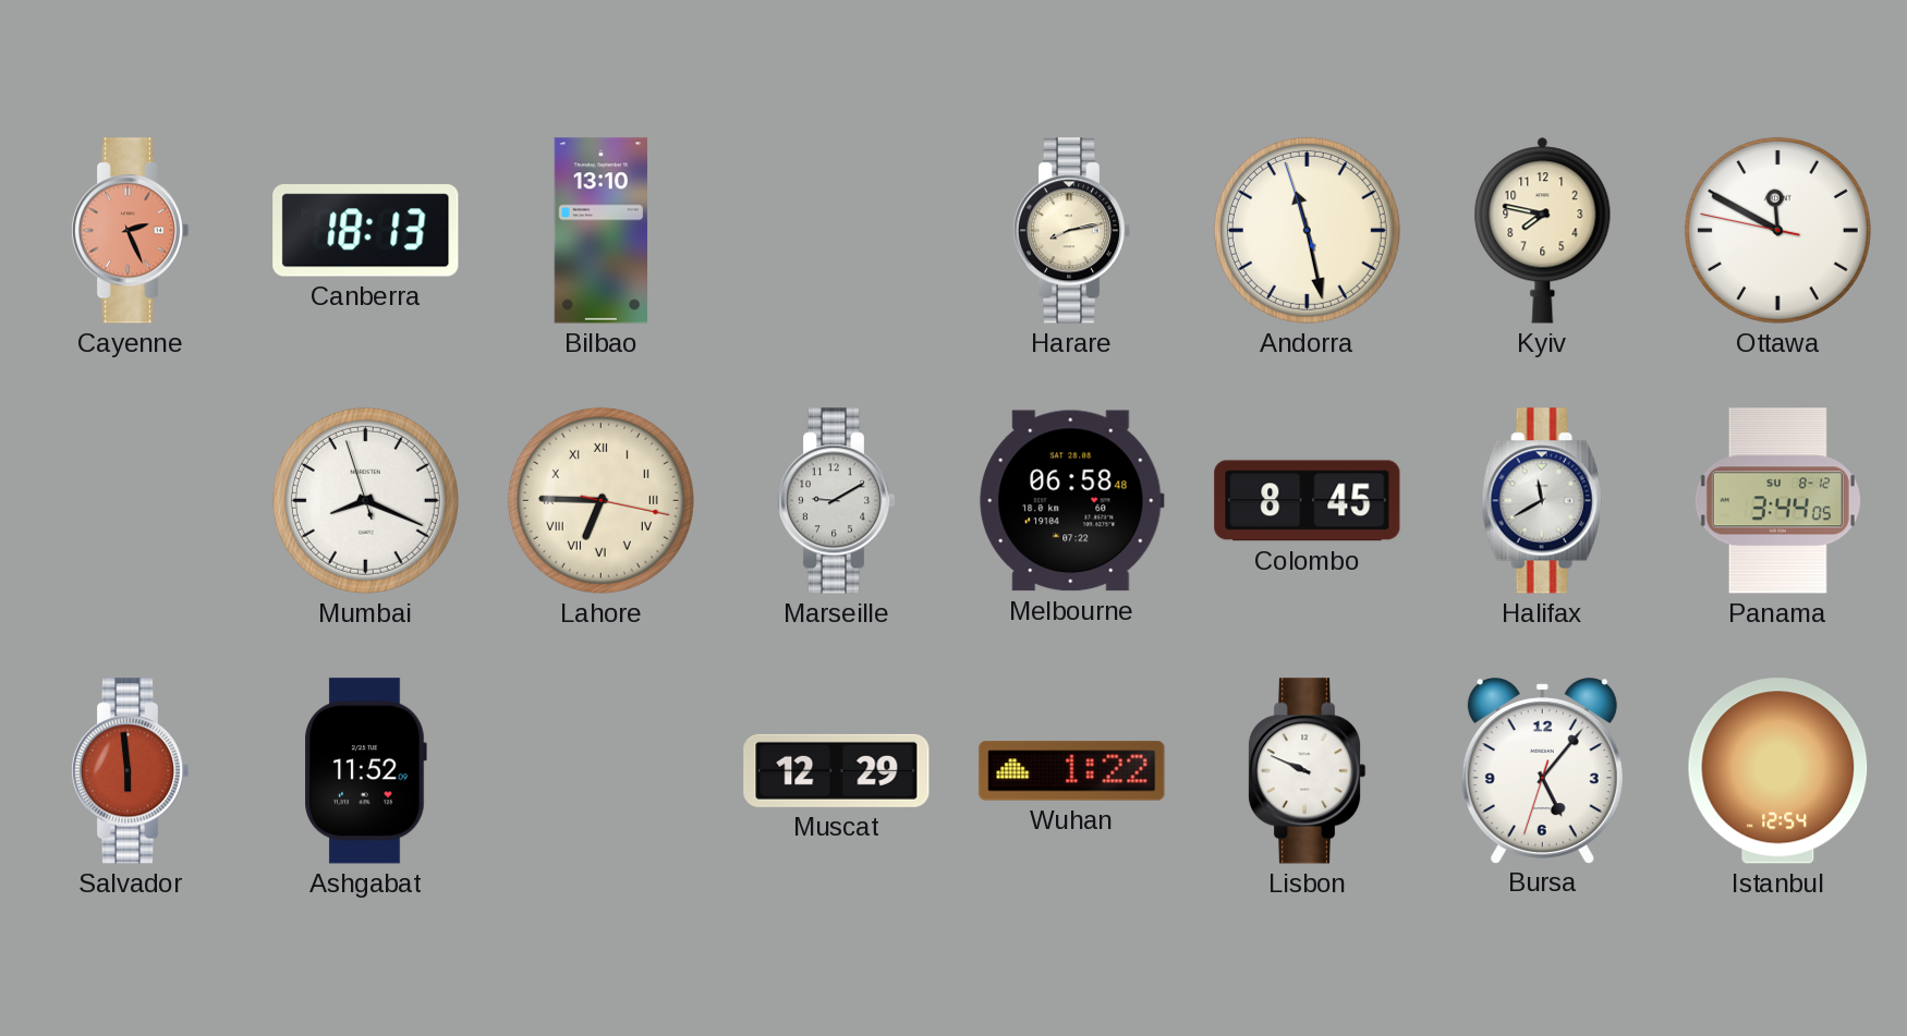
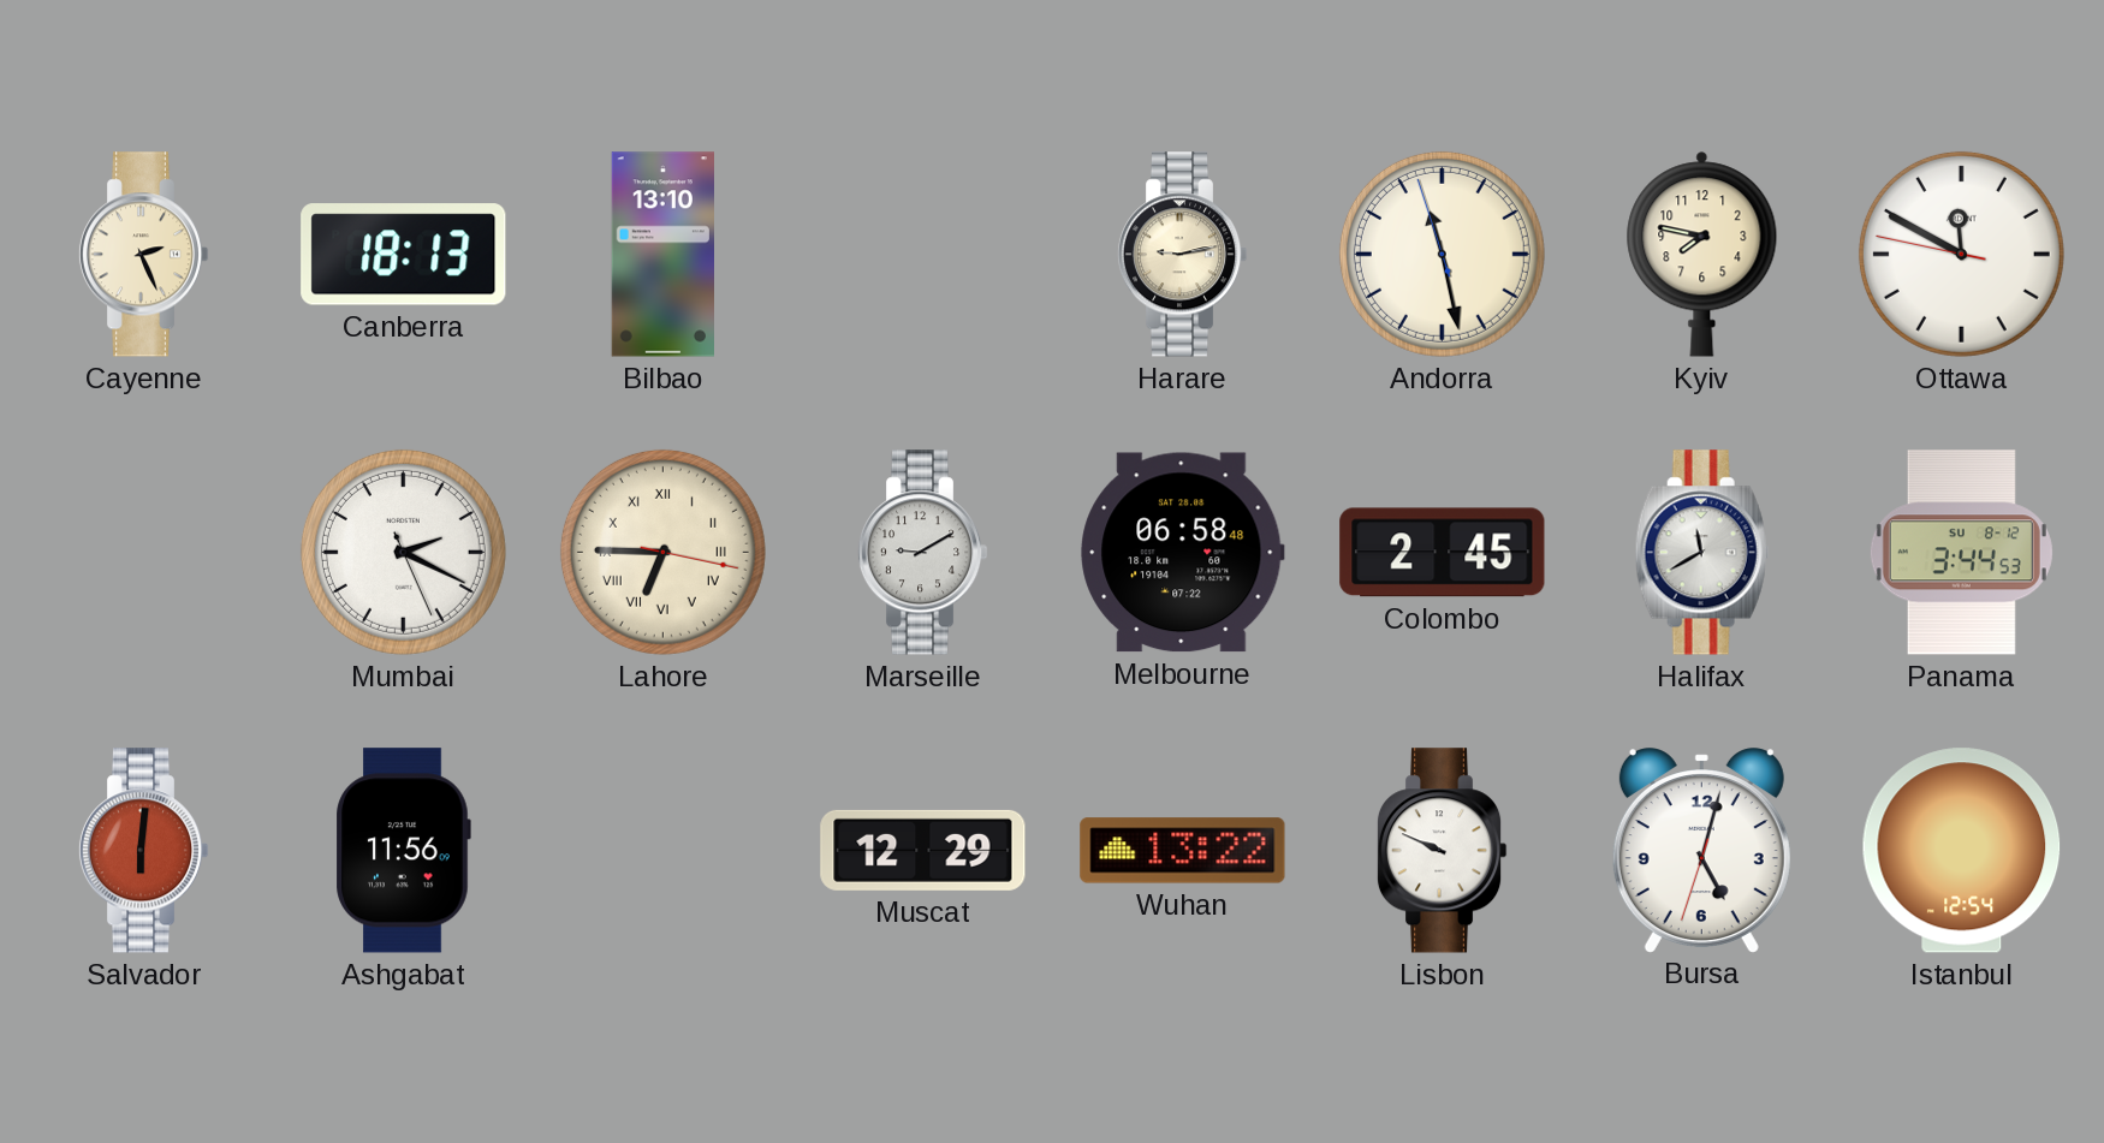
Cayenne dial: salmon -> cream (143, 255)
Harare: 8:13 -> 9:13 (1182, 255)
Mumbai: 8:18 -> 2:19 (403, 552)
Colombo: 8:45 -> 2:45 (1443, 553)
Panama: 3:44:05 -> 3:44:53 (1961, 553)
Salvador: 5:59 -> 6:01 (143, 851)
Ashgabat: 11:52 -> 11:56 (403, 851)
Wuhan: 1:22 -> 13:22 (1183, 851)
Bursa: 5:06 -> 5:02 (1701, 850)
